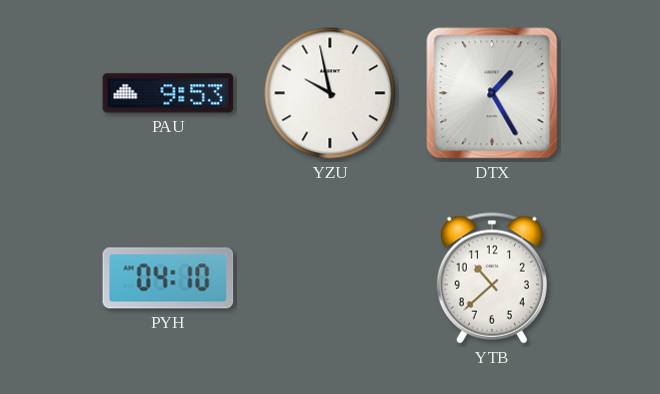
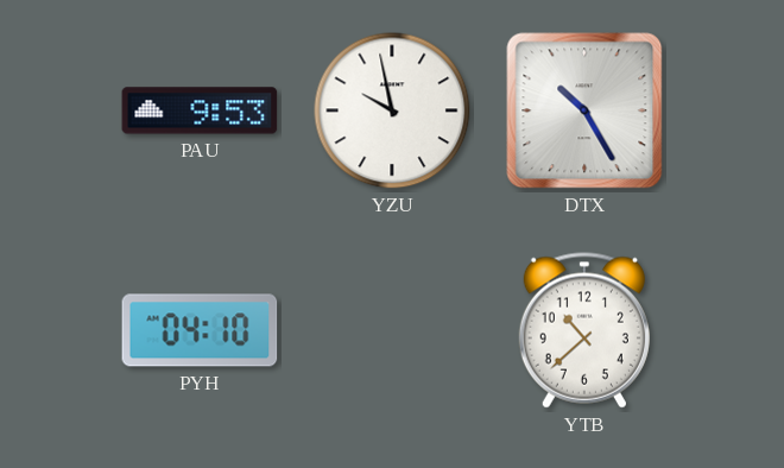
DTX: 1:25 -> 10:25 (584, 110)
